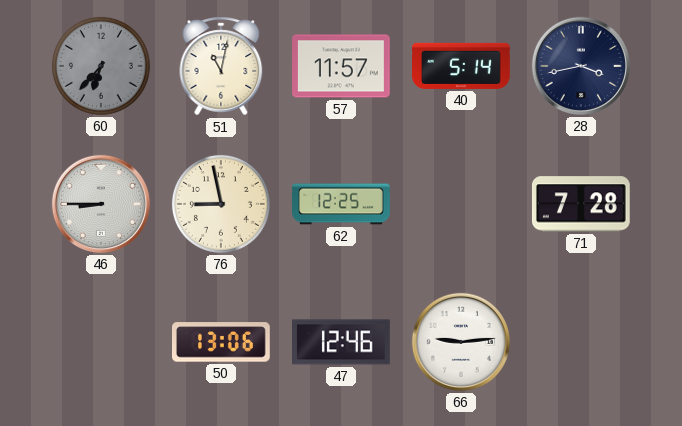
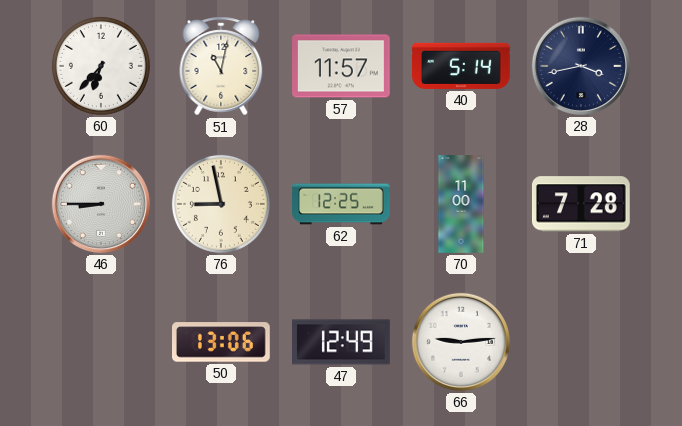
60 dial: grey -> white (101, 66)
70: none -> 11:00 (461, 204)
47: 12:46 -> 12:49 (342, 342)
